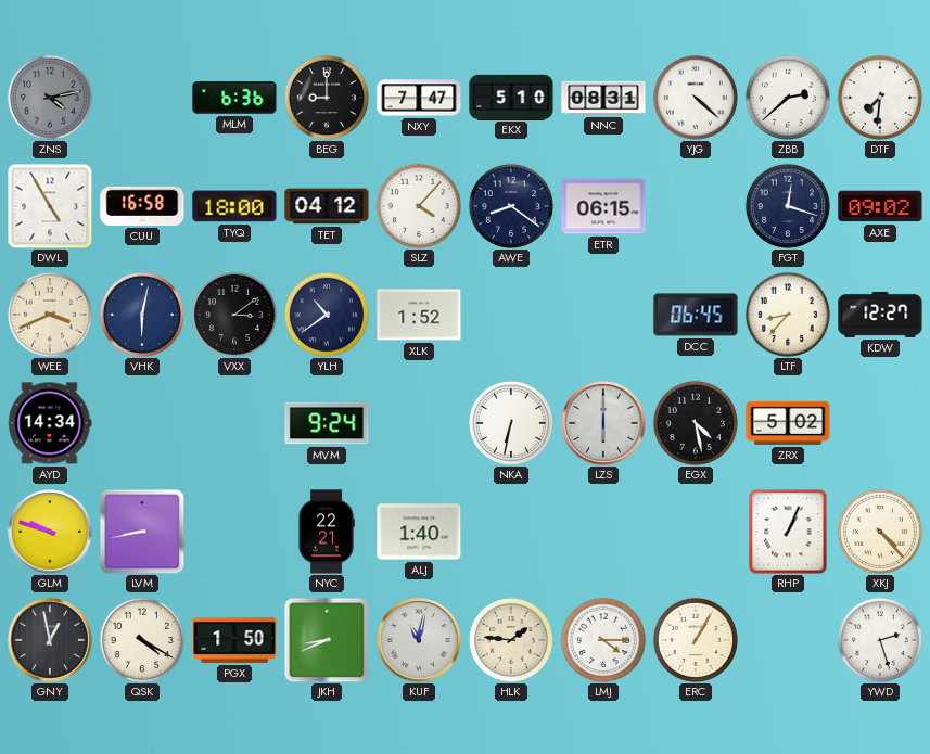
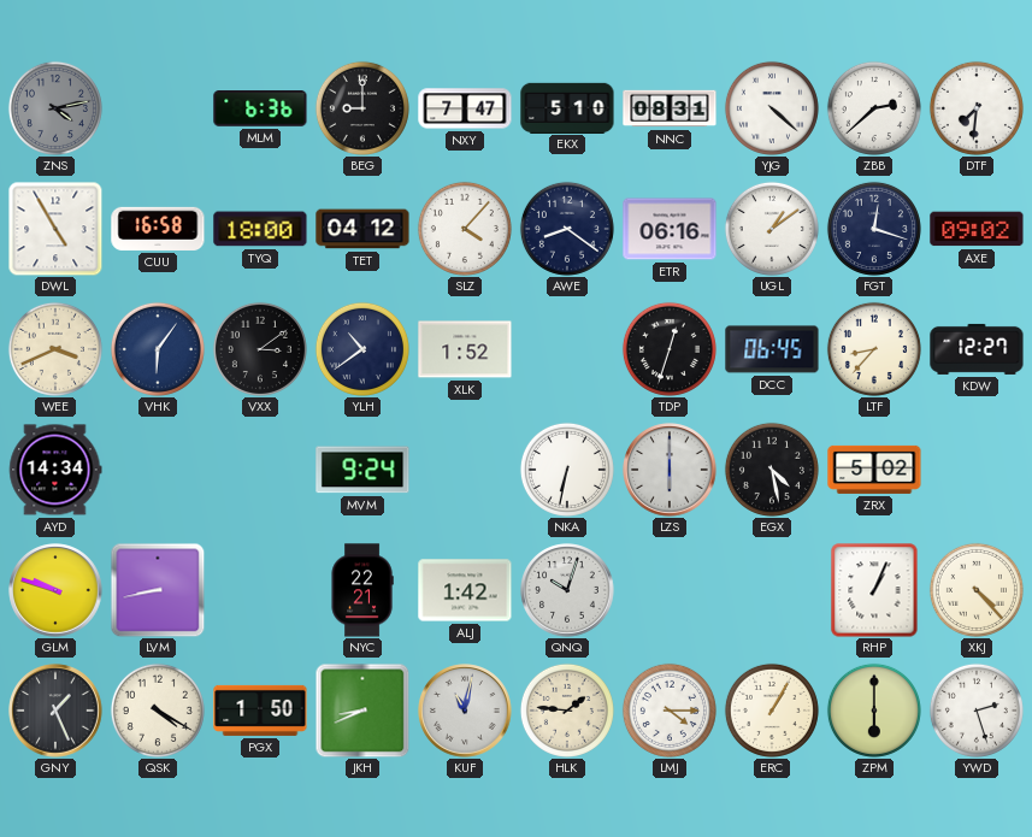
ETR: 06:15 -> 06:16 (670, 229)
UGL: none -> 1:09 (772, 229)
VHK: 6:02 -> 6:06 (158, 349)
TDP: none -> 12:33 (670, 349)
ALJ: 1:40 -> 1:42 (465, 590)
QNQ: none -> 10:03 (567, 590)
GNY: 12:58 -> 1:26 (55, 711)
ZPM: none -> 6:00 (874, 711)
